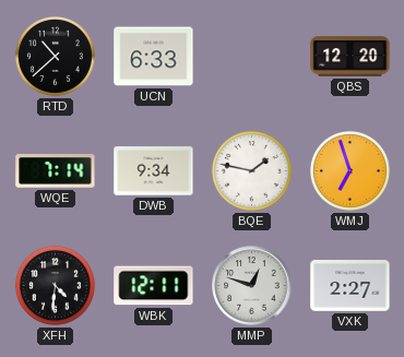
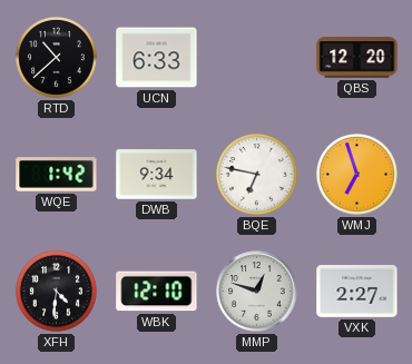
WQE: 7:14 -> 1:42 (57, 175)
BQE: 1:47 -> 6:47 (256, 174)
WBK: 12:11 -> 12:10 (157, 292)
